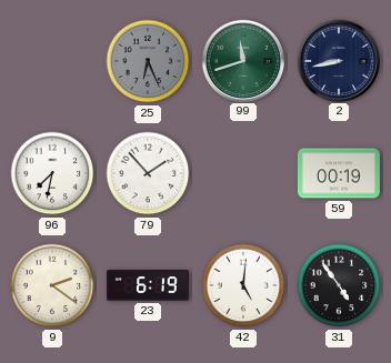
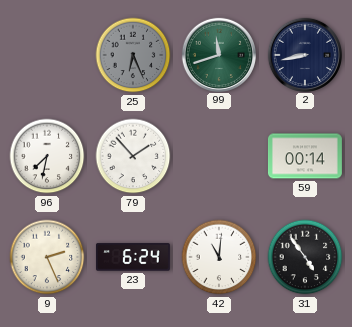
59: 00:19 -> 00:14 (305, 156)
9: 2:21 -> 2:26 (47, 257)
23: 6:19 -> 6:24 (133, 257)
42: 5:01 -> 11:01 (219, 257)
